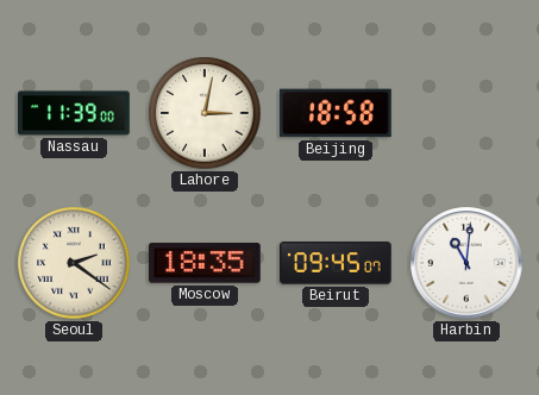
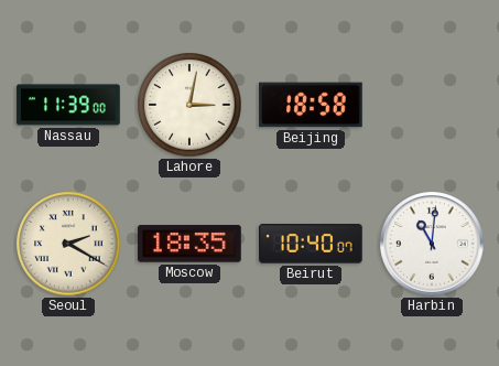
Seoul: 2:21 -> 2:20 (68, 244)
Beirut: 09:45 -> 10:40 (312, 244)
